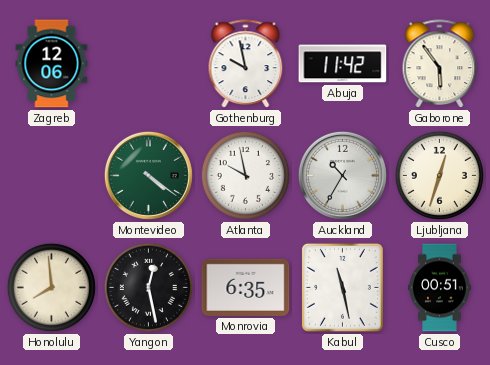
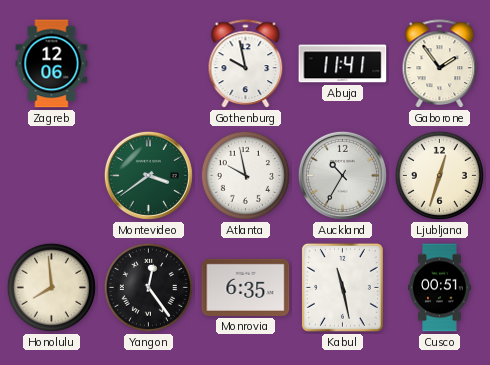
Abuja: 11:42 -> 11:41 (343, 64)
Gaborone: 5:54 -> 1:54 (440, 64)
Montevideo: 4:21 -> 3:39 (148, 175)
Yangon: 12:28 -> 12:24 (148, 287)
